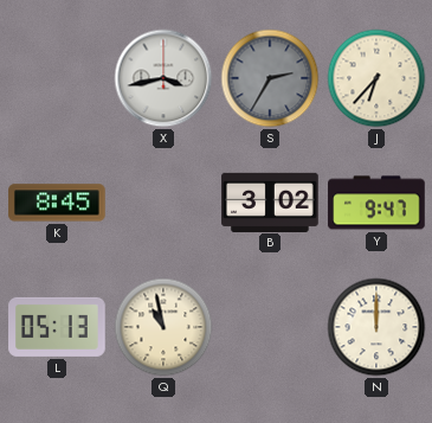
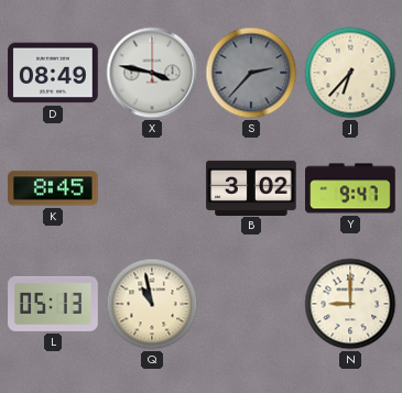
D: none -> 08:49 (53, 73)
X: 3:43 -> 3:47 (152, 73)
S: 2:35 -> 2:37 (251, 73)
N: 12:00 -> 9:00 (350, 304)
